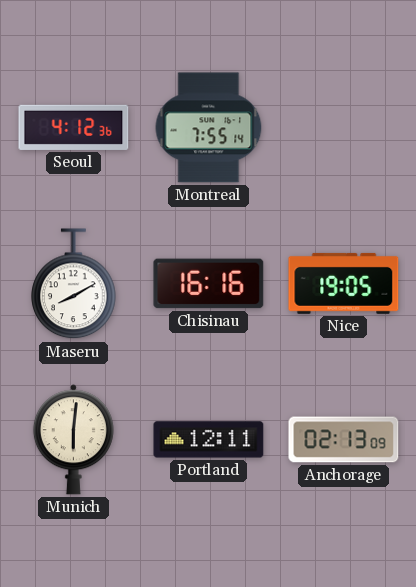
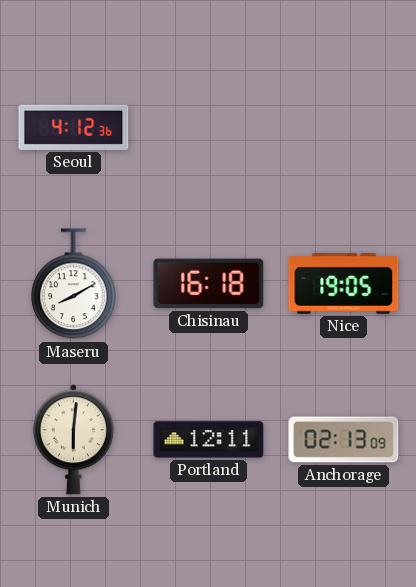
Montreal: 7:55 -> none (209, 128)
Chisinau: 16:16 -> 16:18 (209, 284)
